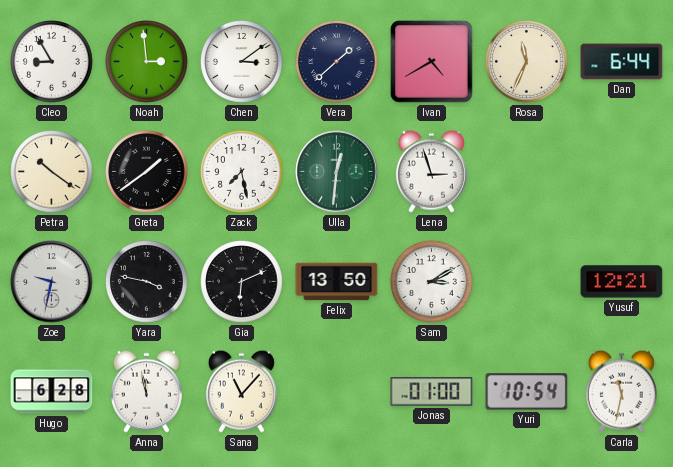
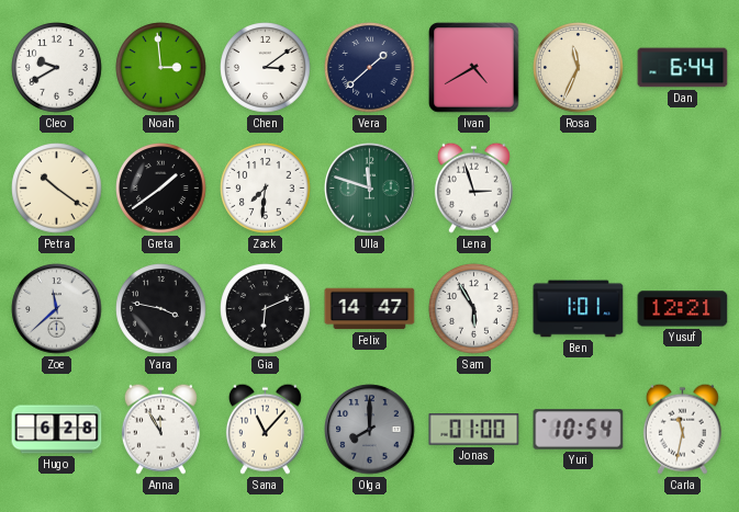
Cleo: 8:55 -> 9:40 (57, 68)
Zack: 7:28 -> 7:31 (266, 189)
Ulla: 12:31 -> 11:48 (370, 189)
Zoe: 9:32 -> 11:38 (57, 309)
Felix: 13:50 -> 14:47 (370, 309)
Sam: 3:10 -> 5:55 (474, 309)
Ben: none -> 1:01 (579, 309)
Anna: 11:58 -> 11:55 (160, 429)
Olga: none -> 8:00 (370, 430)
